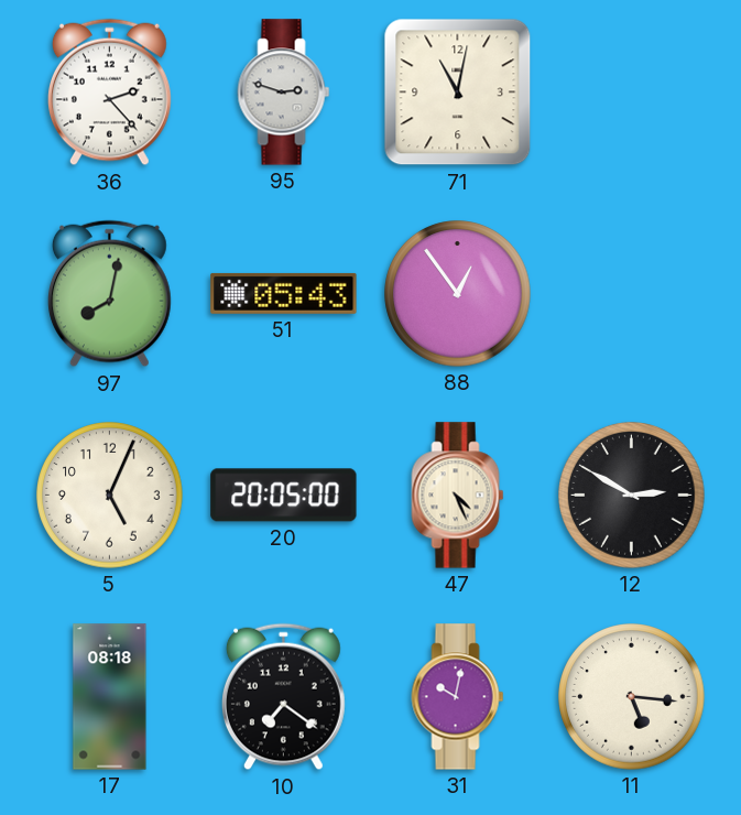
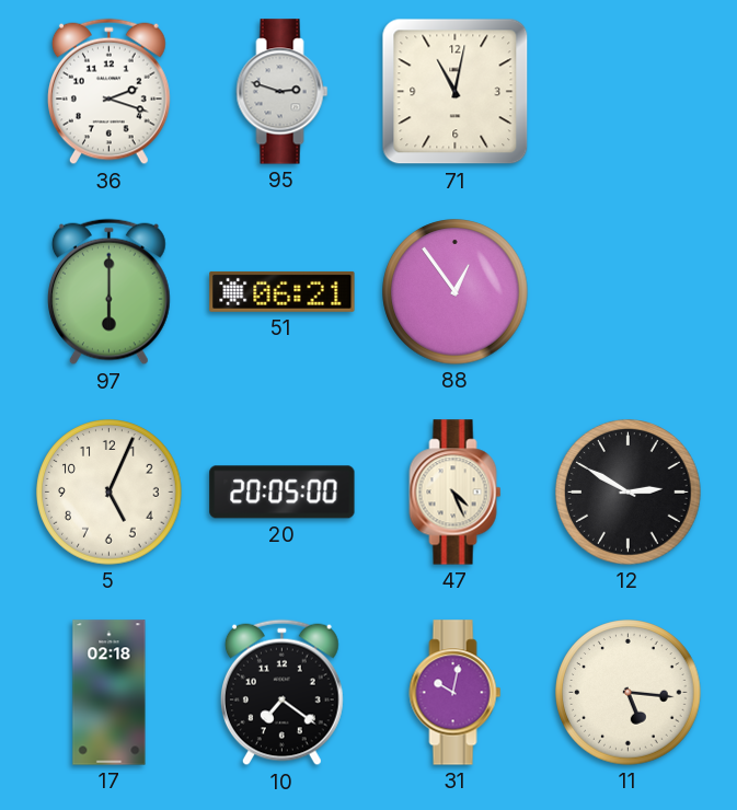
36: 2:23 -> 2:18 (108, 92)
97: 8:02 -> 6:00 (108, 292)
51: 05:43 -> 06:21 (283, 291)
17: 08:18 -> 02:18 (110, 693)
